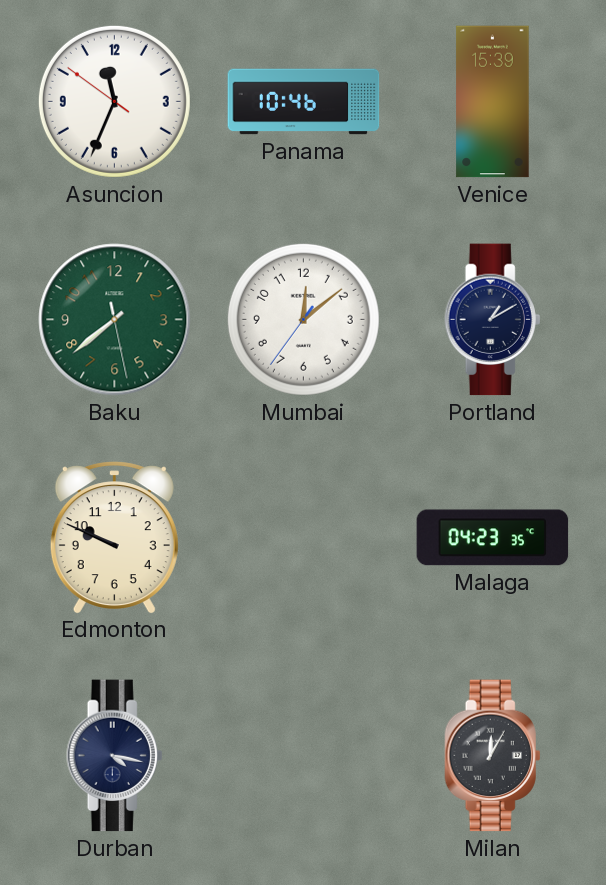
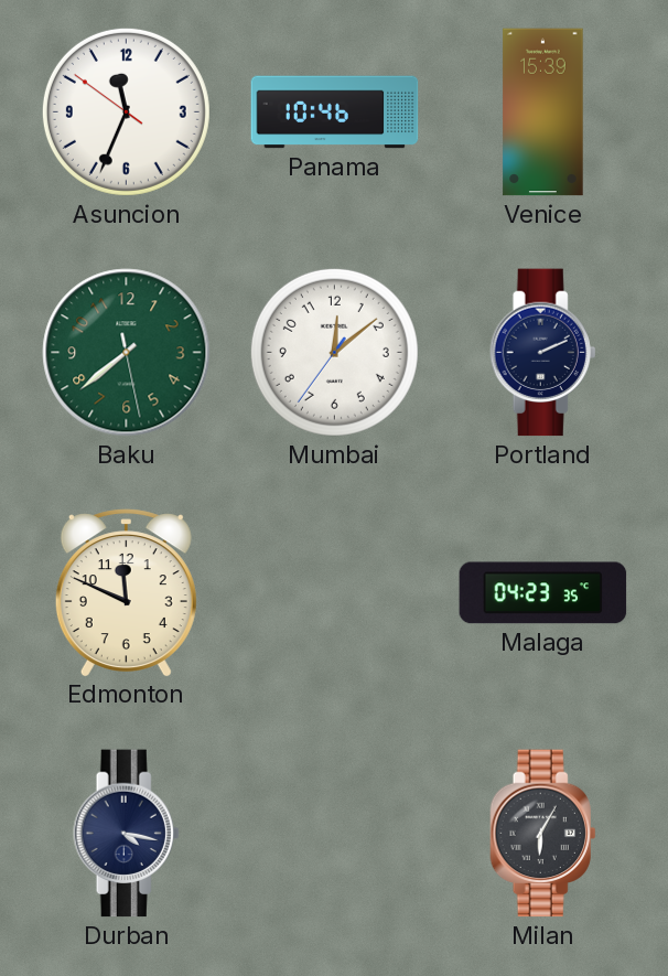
Portland: 1:10 -> 2:11 (543, 353)
Edmonton: 9:49 -> 11:49 (126, 592)
Milan: 12:05 -> 6:05 (543, 834)
